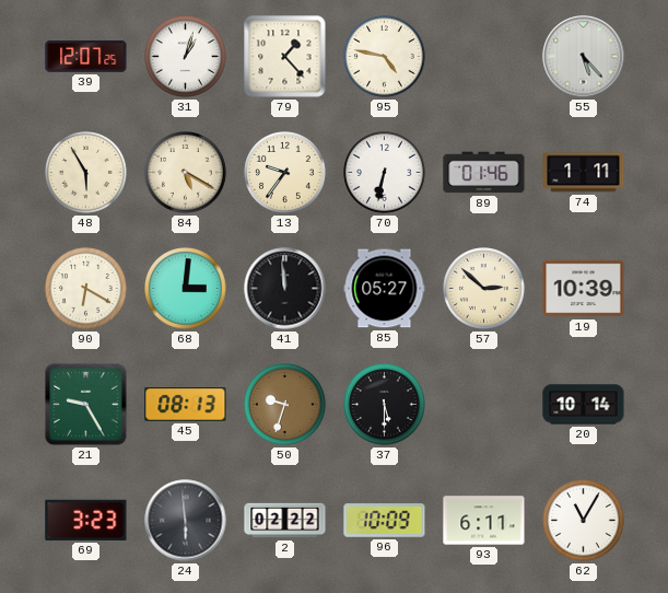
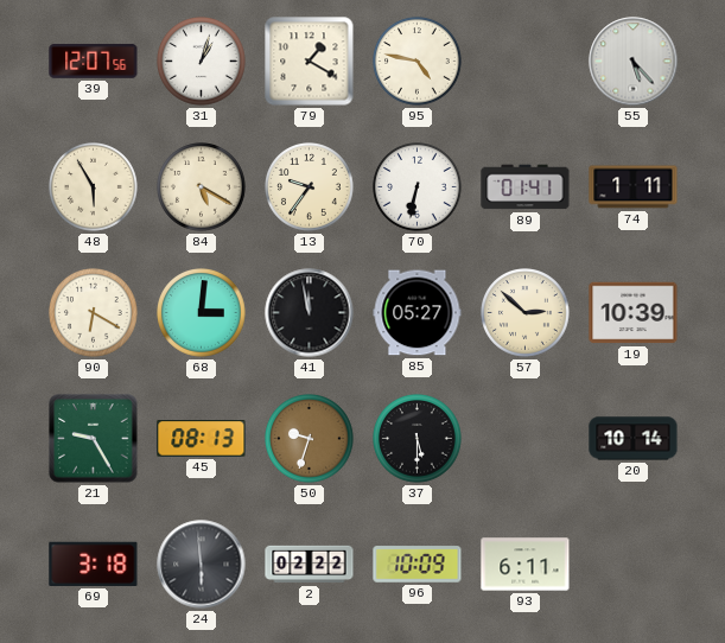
39: 12:07:25 -> 12:07:56 (94, 61)
79: 1:23 -> 1:20 (310, 62)
89: 01:46 -> 01:41 (526, 187)
41: 11:59 -> 11:58 (310, 313)
69: 3:23 -> 3:18 (94, 564)
62: 11:05 -> none (584, 521)
